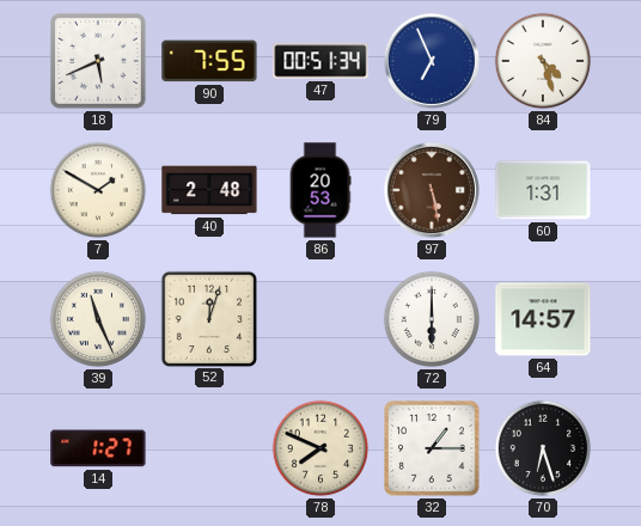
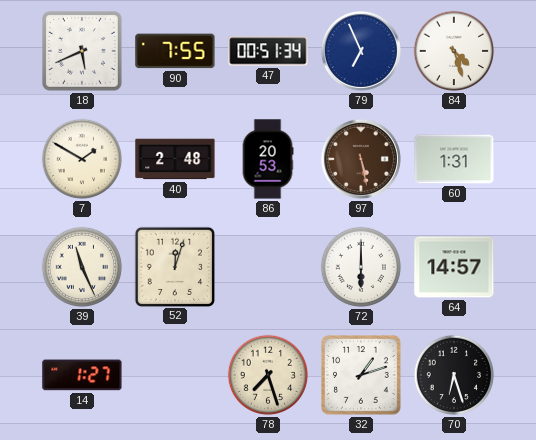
78: 7:49 -> 7:27 (268, 375)
32: 1:15 -> 1:12 (362, 376)
